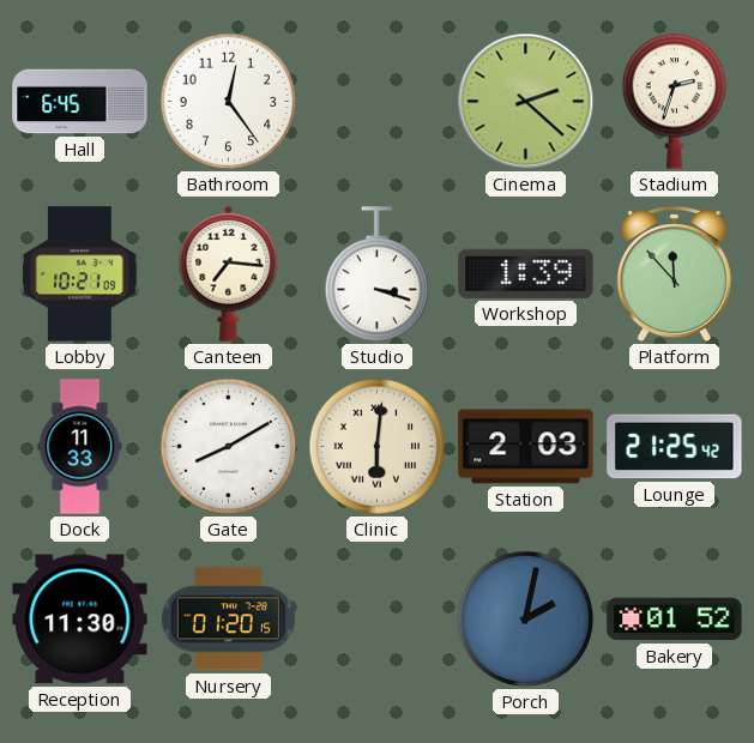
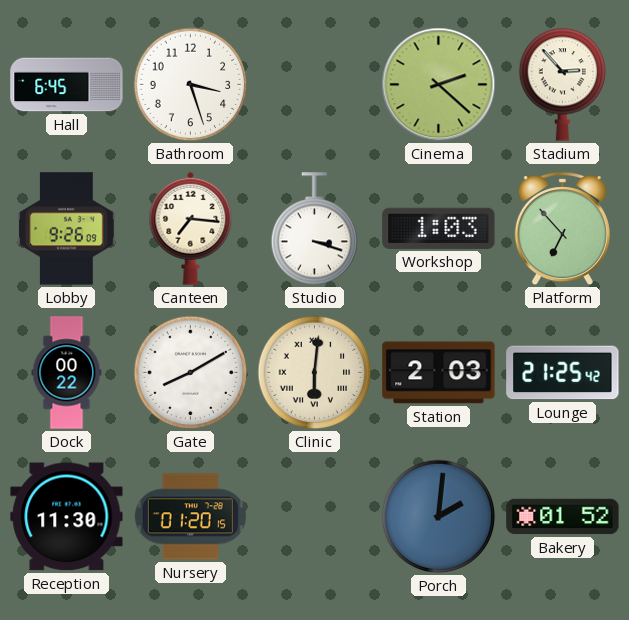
Bathroom: 12:24 -> 3:27 (191, 85)
Stadium: 2:33 -> 2:53 (563, 84)
Lobby: 10:21 -> 9:26 (67, 229)
Workshop: 1:39 -> 1:03 (439, 228)
Platform: 11:53 -> 6:53 (562, 230)
Dock: 11:33 -> 00:22 (67, 373)
Porch: 2:02 -> 2:01 (439, 517)
